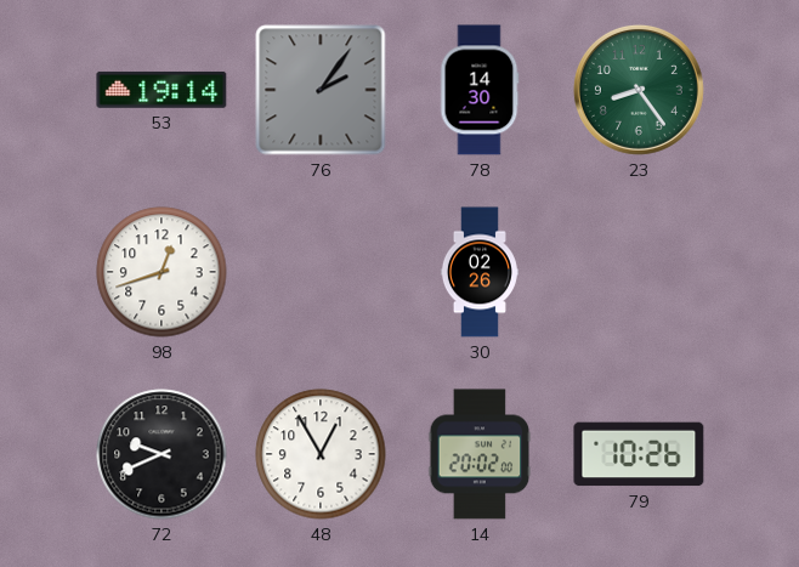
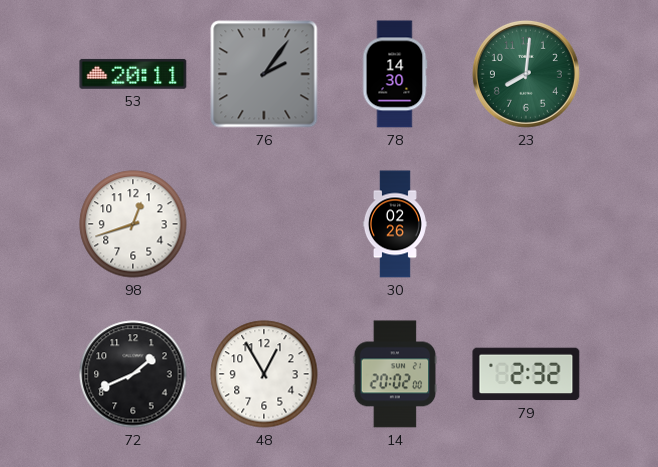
53: 19:14 -> 20:11 (133, 74)
23: 8:24 -> 8:01 (526, 74)
72: 9:41 -> 1:41 (133, 374)
79: 10:26 -> 2:32 (526, 374)
